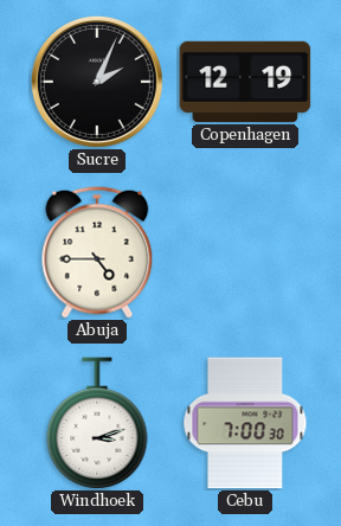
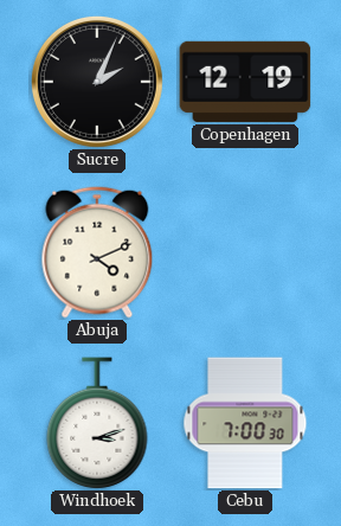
Abuja: 4:45 -> 4:11 (97, 252)
